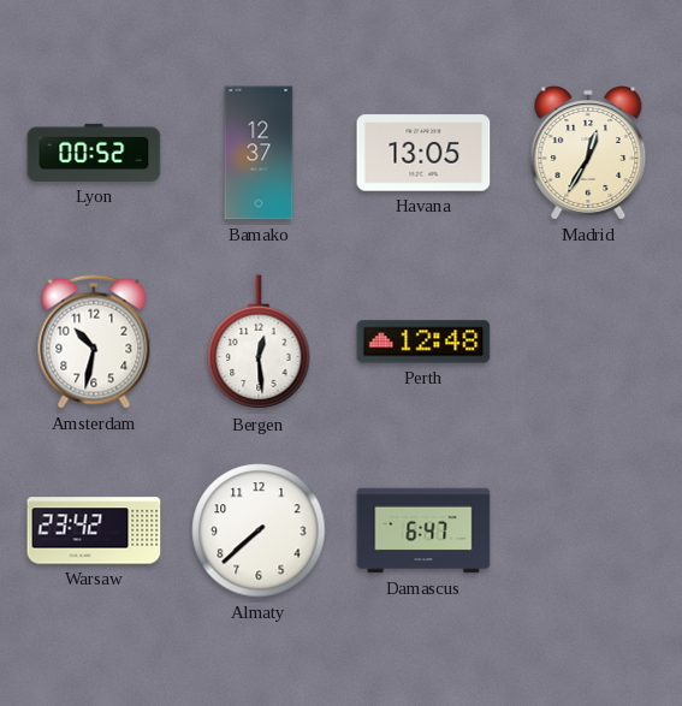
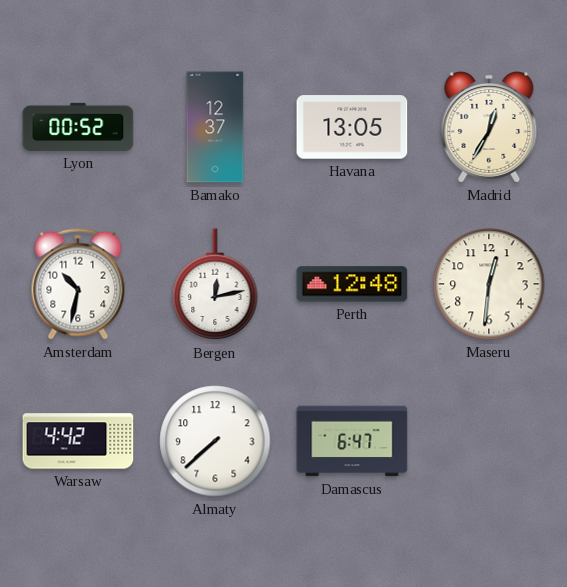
Bergen: 12:29 -> 12:13 (215, 285)
Maseru: none -> 12:31 (489, 284)
Warsaw: 23:42 -> 4:42 (78, 441)
